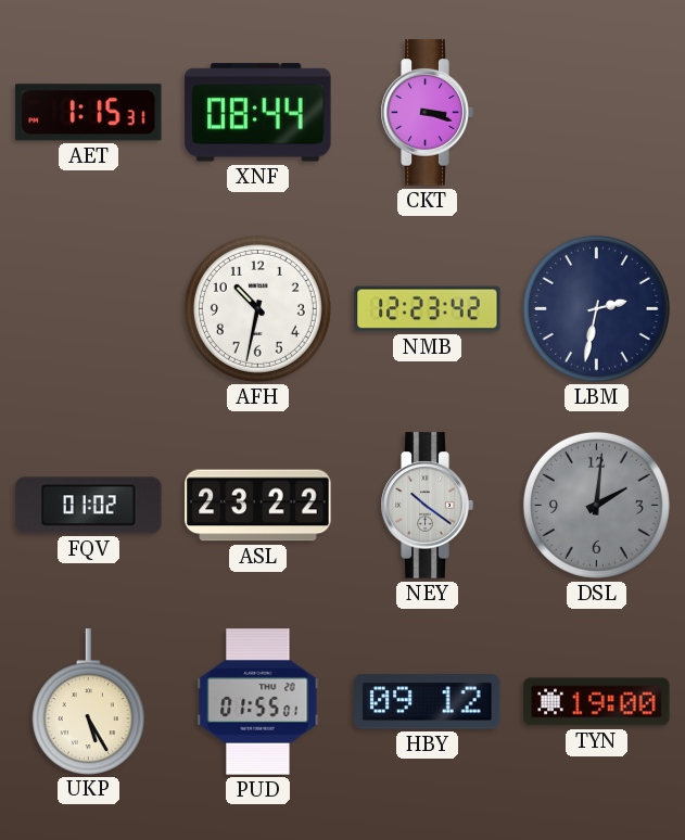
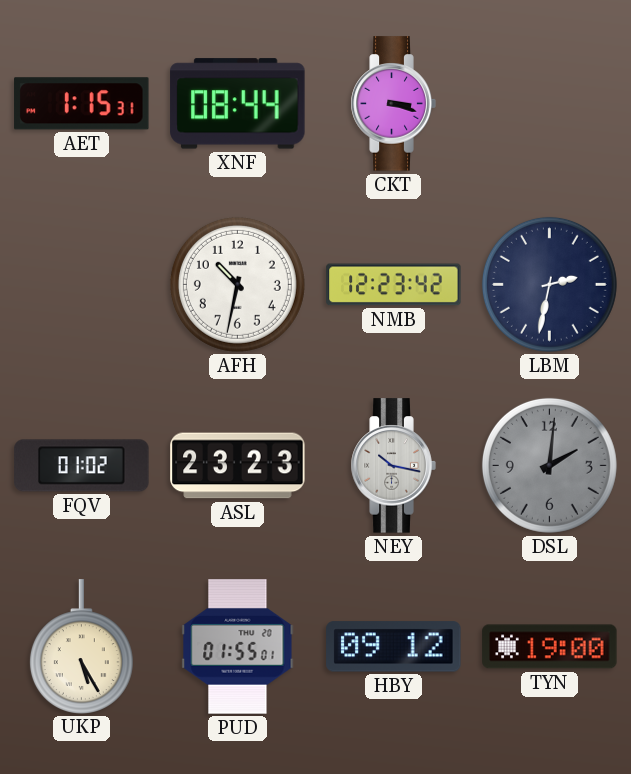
ASL: 23:22 -> 23:23 (238, 466)
NEY: 10:21 -> 10:17 (393, 466)
